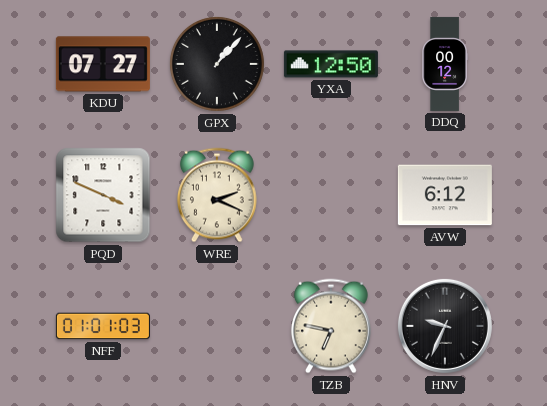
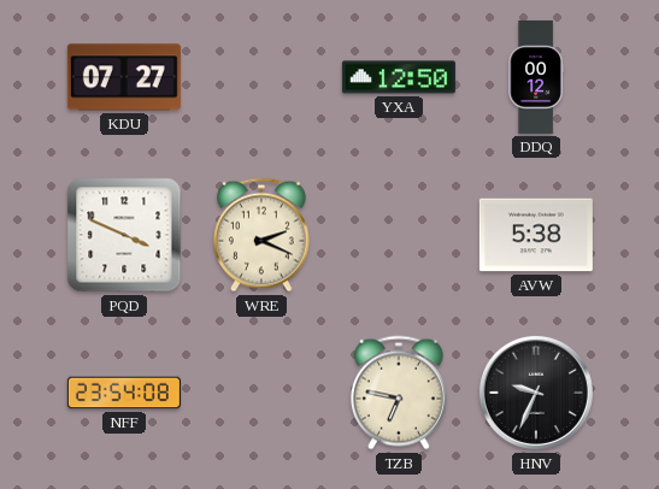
GPX: 1:07 -> none (217, 64)
AVW: 6:12 -> 5:38 (536, 235)
NFF: 01:01 -> 23:54 (124, 393)
